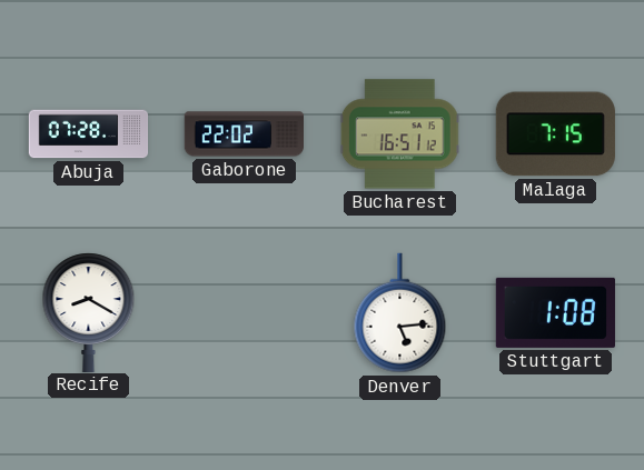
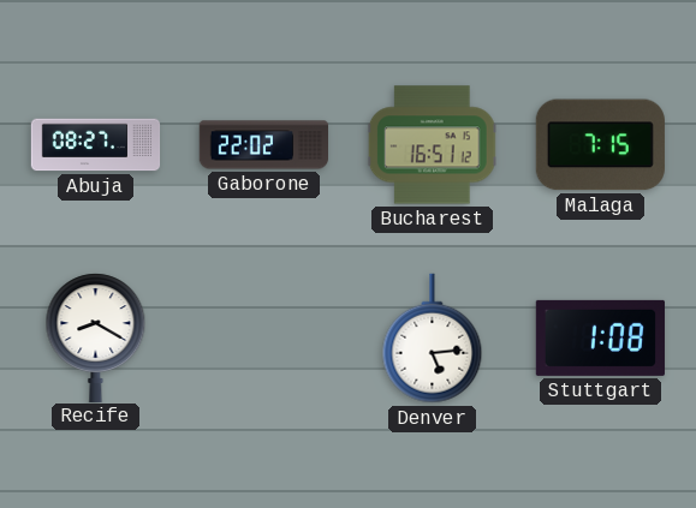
Abuja: 07:28 -> 08:27 (96, 145)
